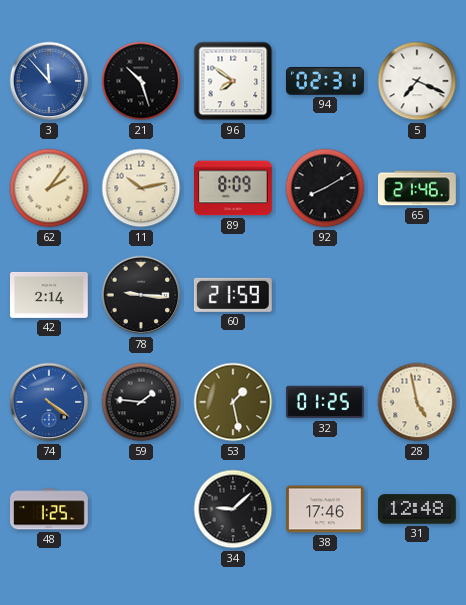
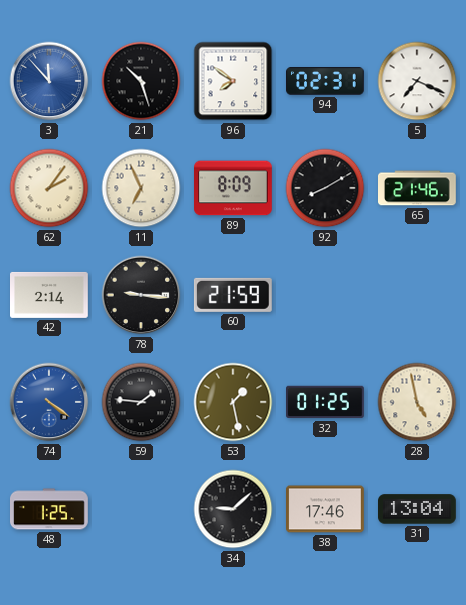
11: 10:13 -> 6:56 (141, 188)
31: 12:48 -> 13:04 (418, 509)
